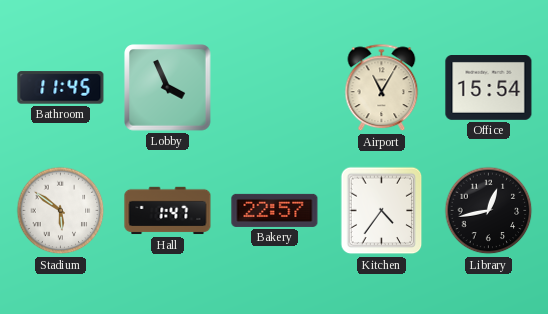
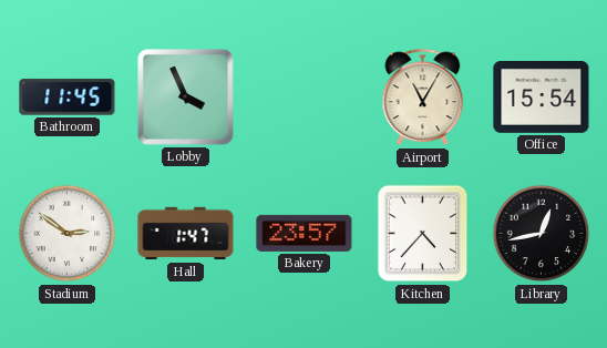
Stadium: 5:51 -> 2:51 (68, 234)
Bakery: 22:57 -> 23:57 (305, 233)
Kitchen: 4:36 -> 4:37 (423, 234)
